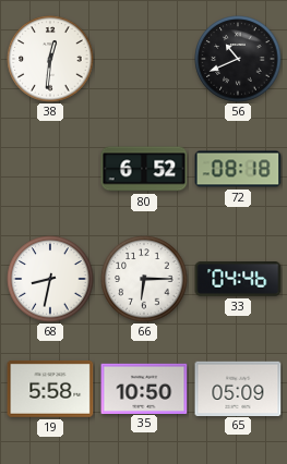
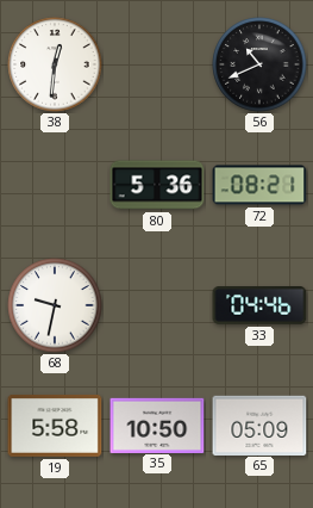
80: 6:52 -> 5:36 (157, 185)
72: 08:18 -> 08:21 (259, 185)
68: 8:32 -> 9:32 (55, 305)
66: 6:15 -> none (144, 279)
